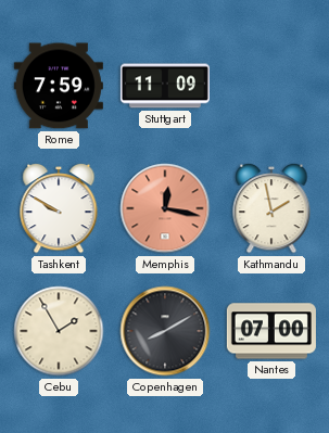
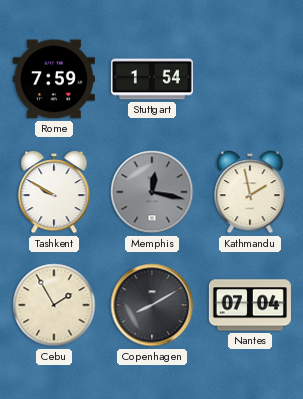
Stuttgart: 11:09 -> 1:54 (152, 79)
Memphis dial: salmon -> grey (152, 192)
Nantes: 07:00 -> 07:04 (250, 305)
